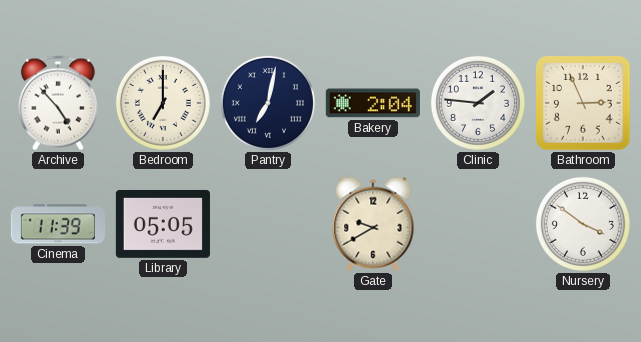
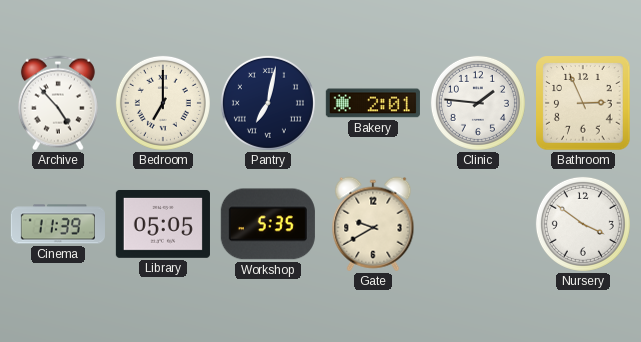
Bakery: 2:04 -> 2:01 (373, 103)
Workshop: none -> 5:35 (268, 224)
